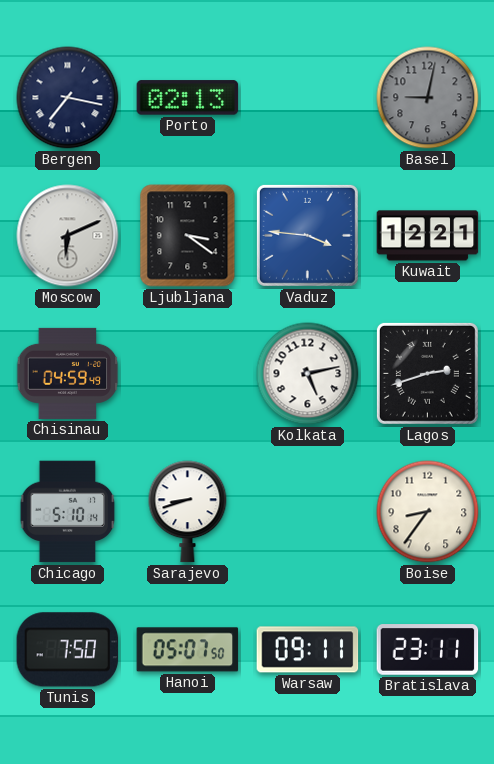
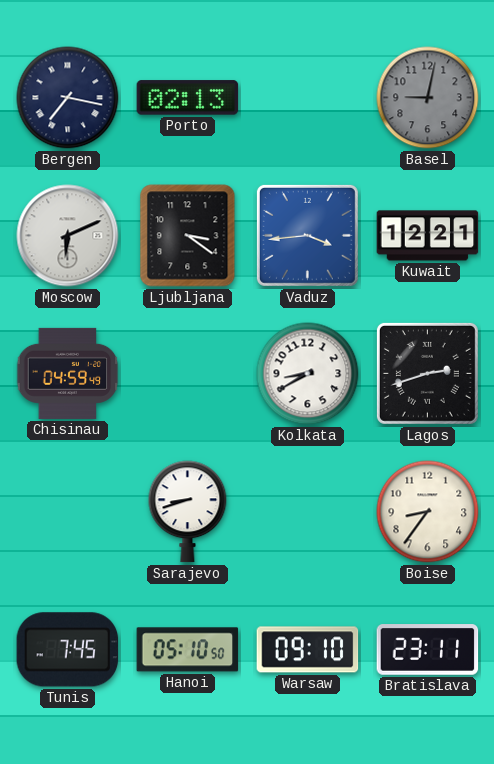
Vaduz: 3:46 -> 3:44 (307, 235)
Kolkata: 5:13 -> 8:40 (308, 374)
Chicago: 5:10 -> none (68, 512)
Tunis: 7:50 -> 7:45 (68, 650)
Hanoi: 05:07 -> 05:10 (188, 650)
Warsaw: 09:11 -> 09:10 (308, 650)
